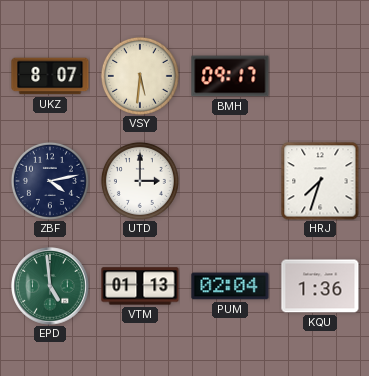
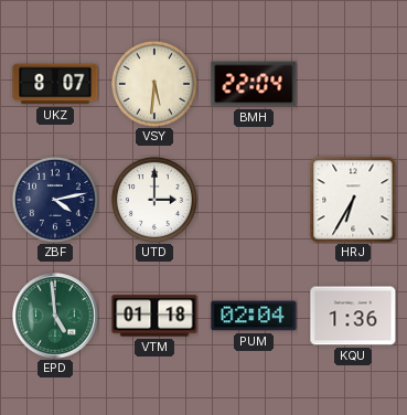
BMH: 09:17 -> 22:04 (254, 84)
HRJ: 7:33 -> 6:35 (353, 200)
VTM: 01:13 -> 01:18 (154, 316)
